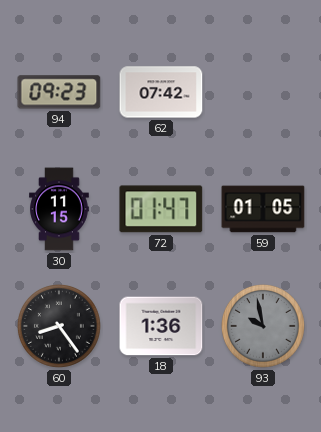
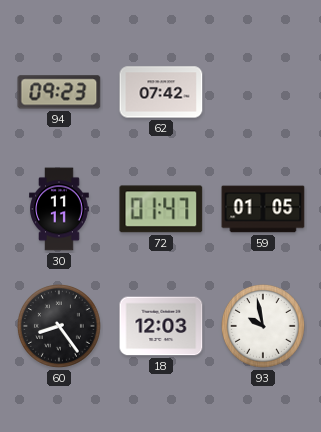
30: 11:15 -> 11:11 (59, 209)
18: 1:36 -> 12:03 (161, 326)
93 dial: grey -> white (263, 326)
